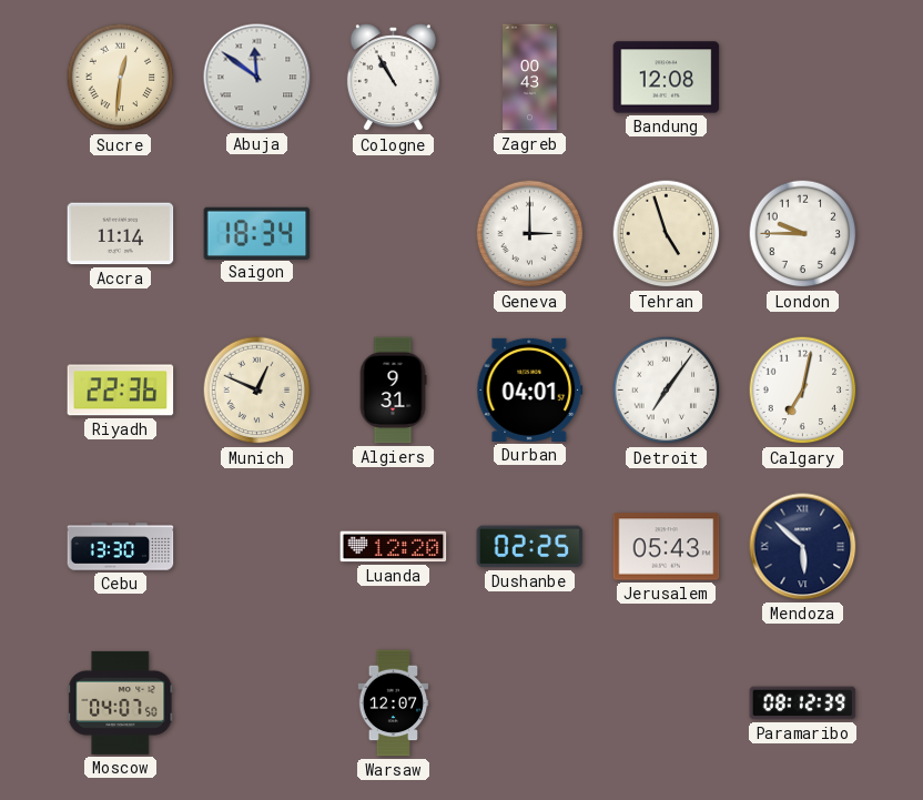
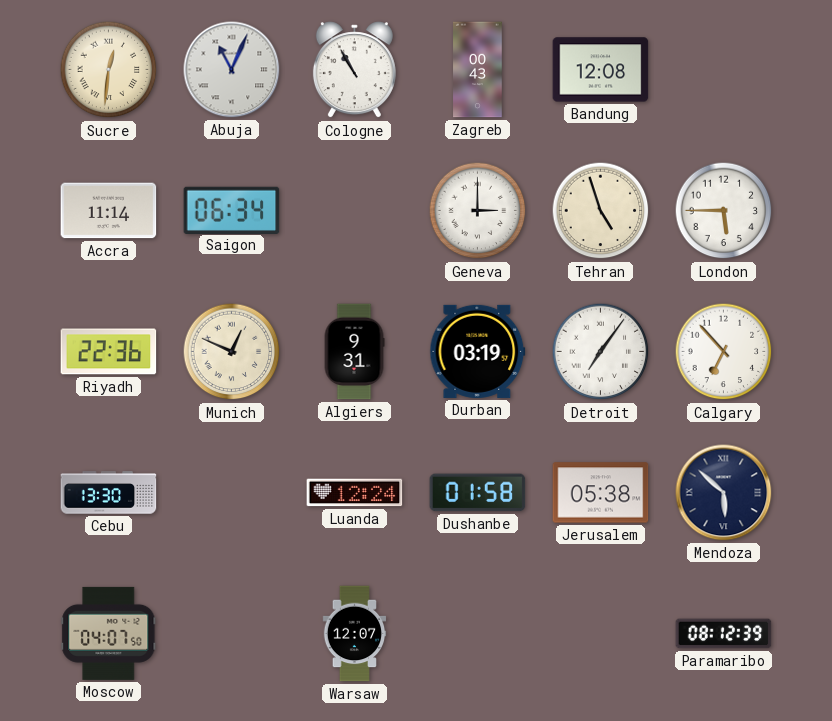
Abuja: 11:51 -> 11:04 (232, 70)
Saigon: 18:34 -> 06:34 (232, 210)
London: 9:45 -> 5:45 (724, 211)
Durban: 04:01 -> 03:19 (478, 351)
Calgary: 7:02 -> 6:53 (724, 352)
Luanda: 12:20 -> 12:24 (355, 493)
Dushanbe: 02:25 -> 01:58 (478, 493)
Jerusalem: 05:43 -> 05:38 (601, 493)
